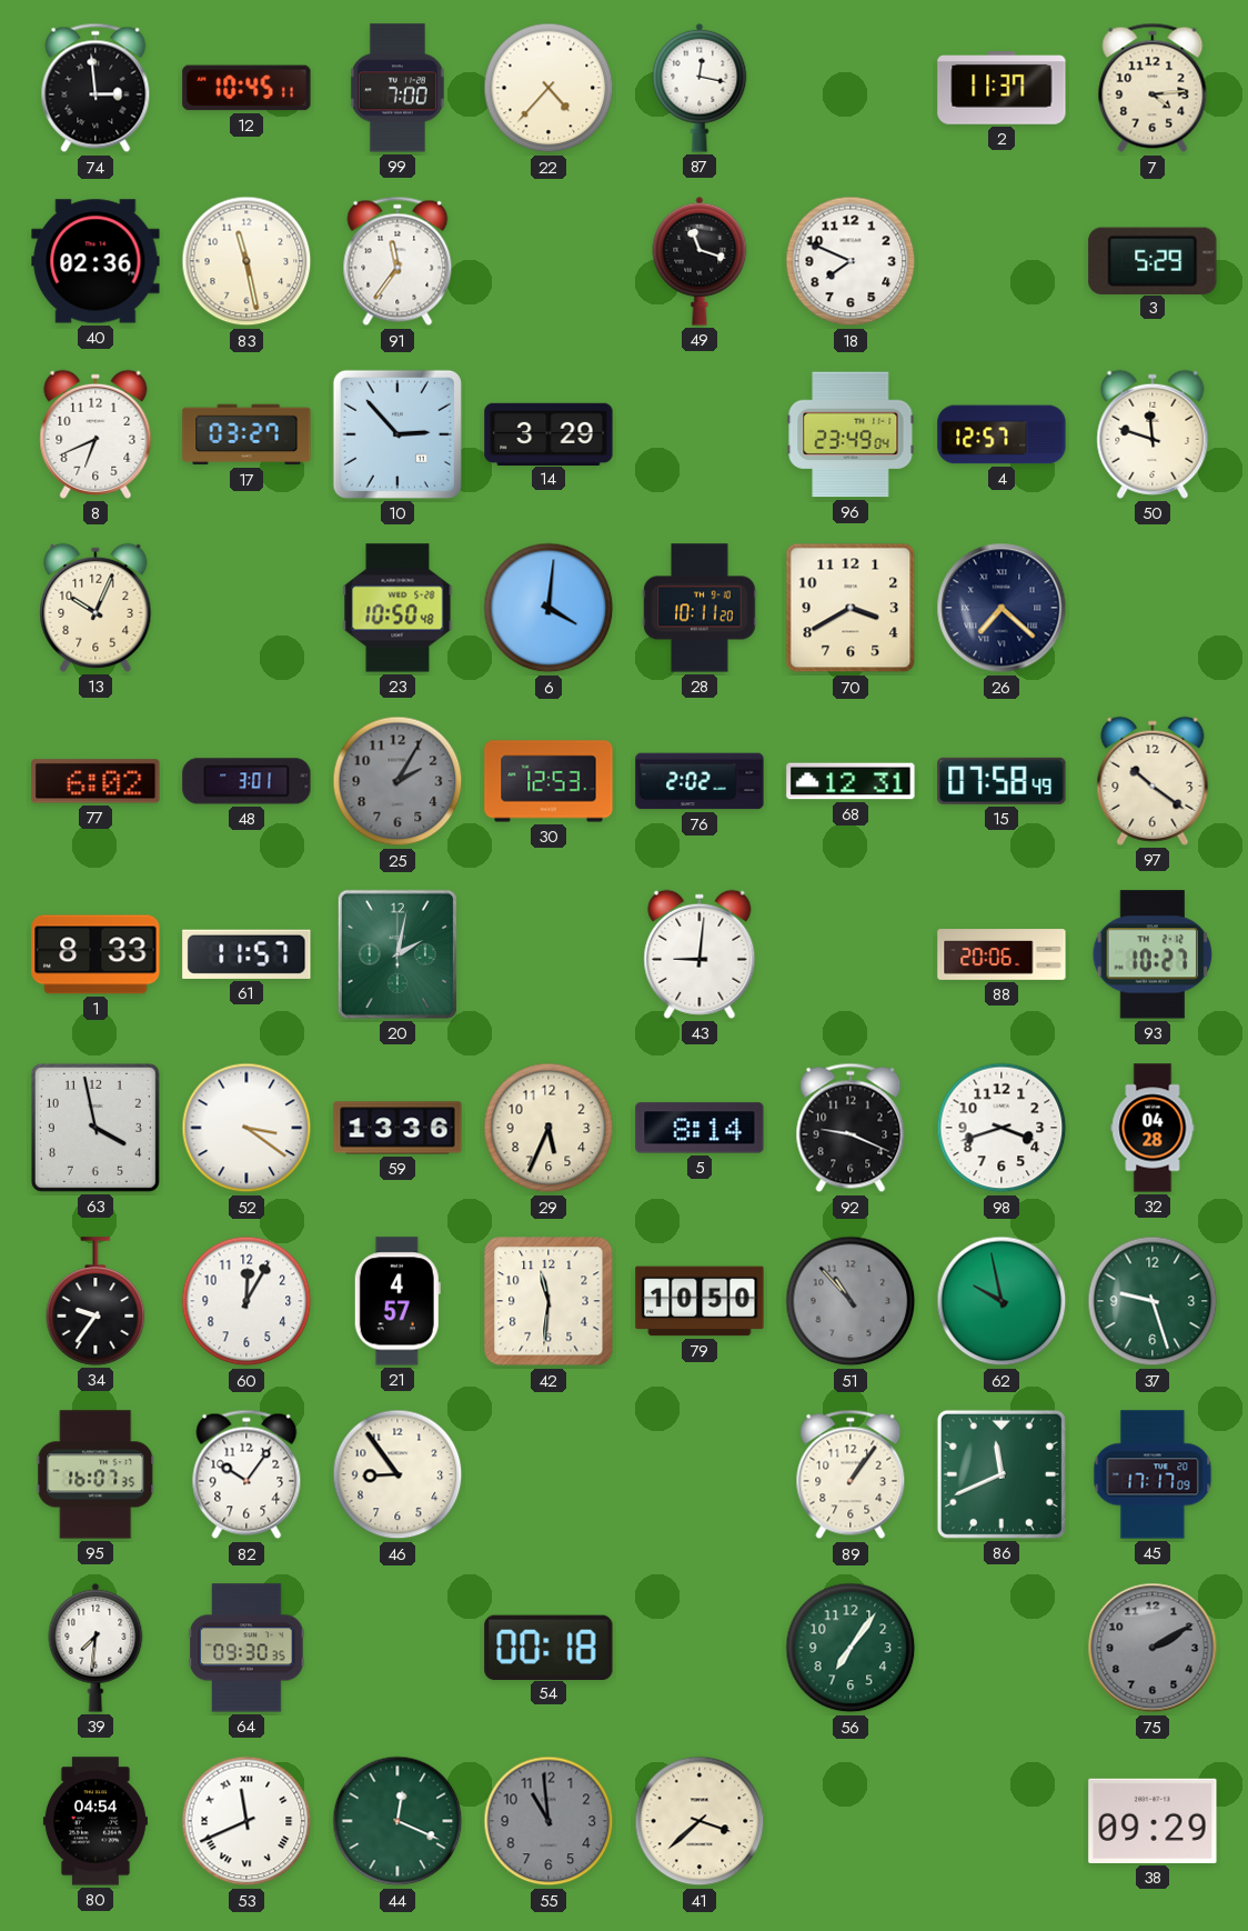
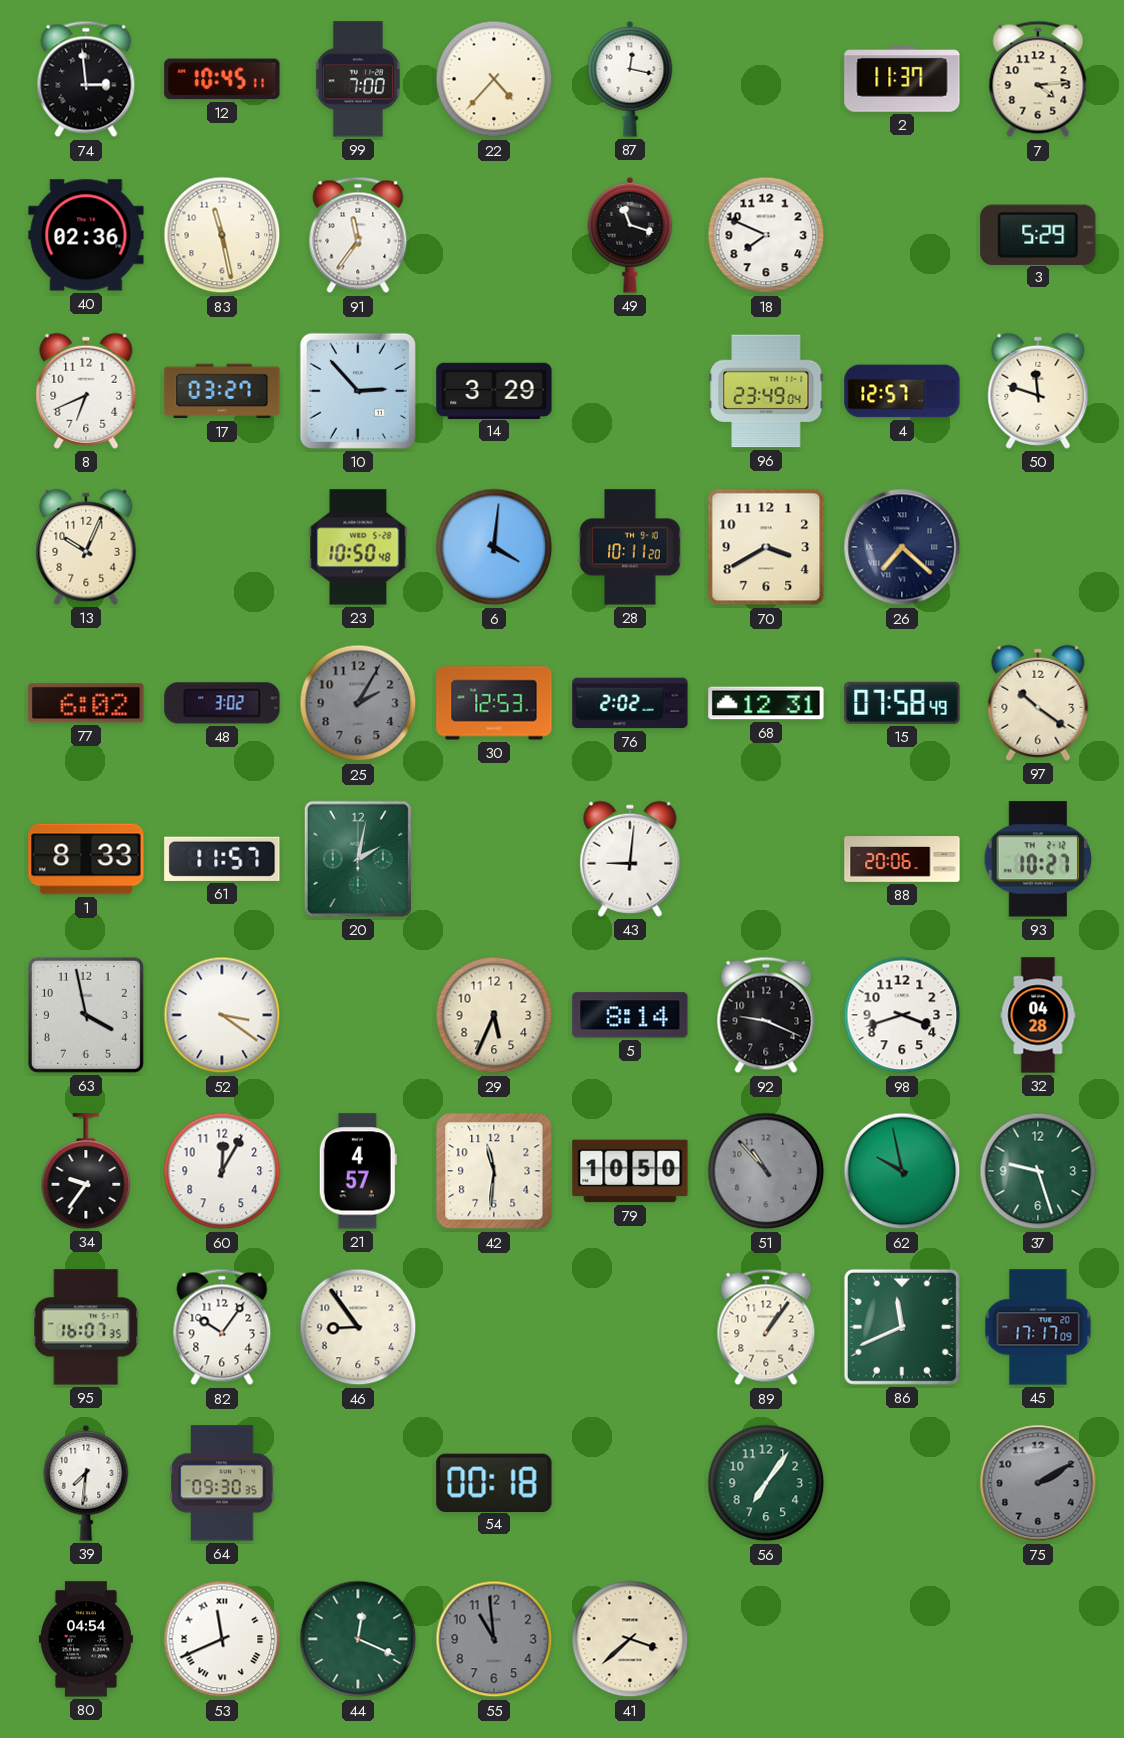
48: 3:01 -> 3:02 (222, 703)
59: 13:36 -> none (397, 1128)
38: 09:29 -> none (1153, 1821)
